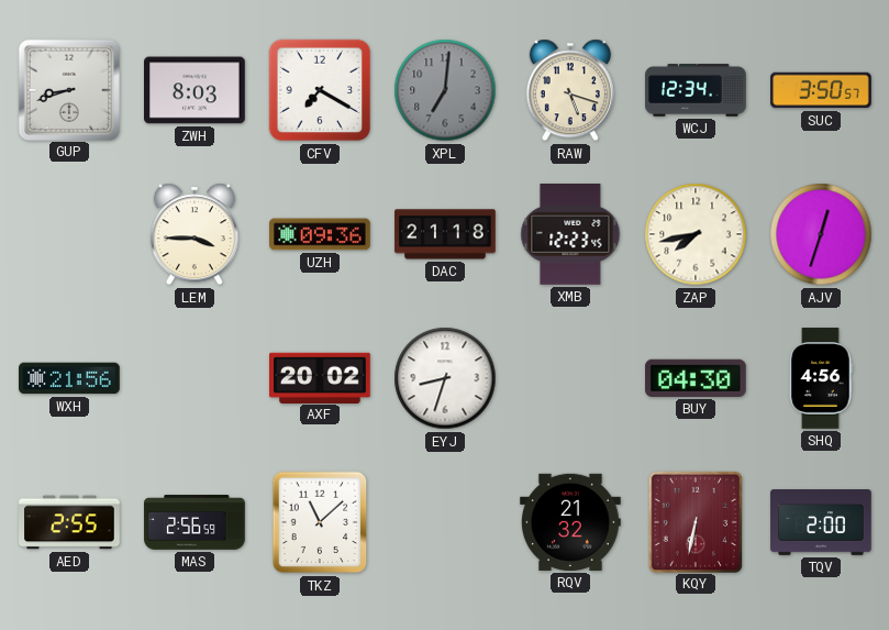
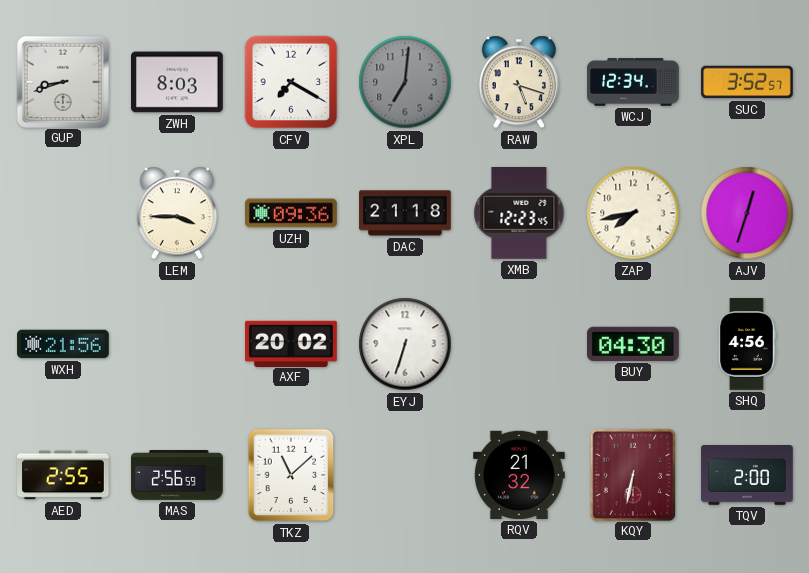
SUC: 3:50 -> 3:52 (747, 82)
EYJ: 8:33 -> 6:33 (405, 344)
